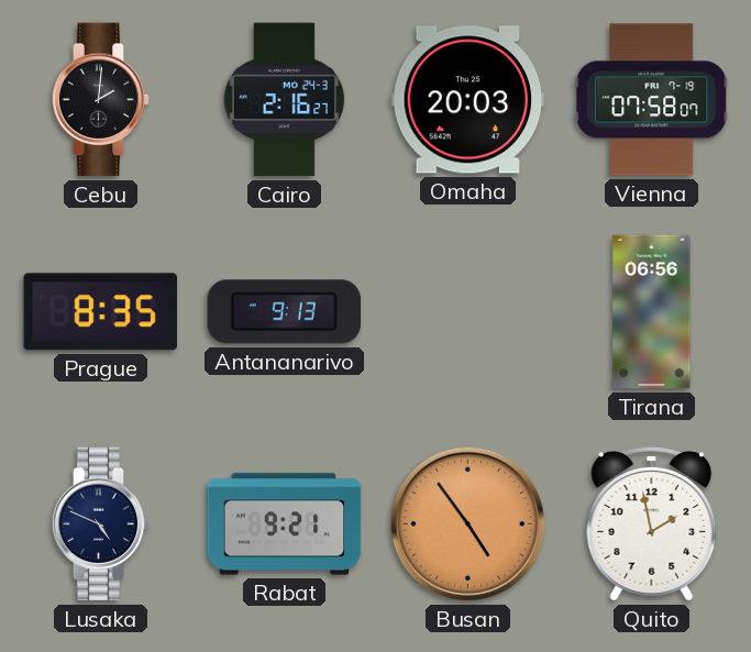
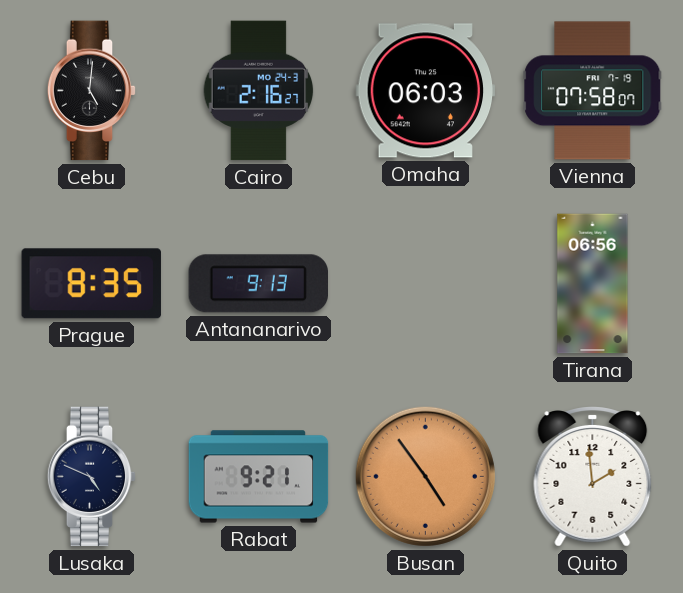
Cebu: 2:01 -> 5:01 (92, 91)
Omaha: 20:03 -> 06:03 (426, 91)
Quito: 1:58 -> 1:59 (593, 477)
